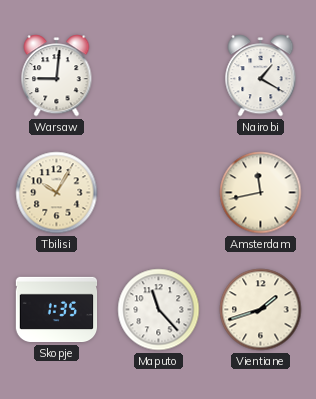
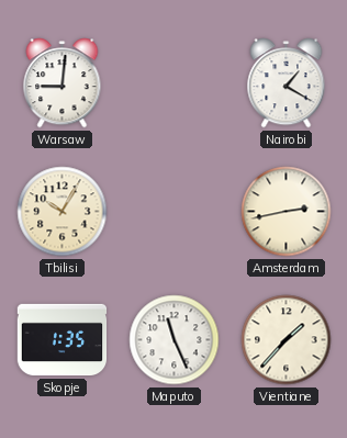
Amsterdam: 11:43 -> 2:43 (287, 212)
Maputo: 11:23 -> 11:26 (175, 340)
Vientiane: 1:42 -> 1:37 (287, 340)
